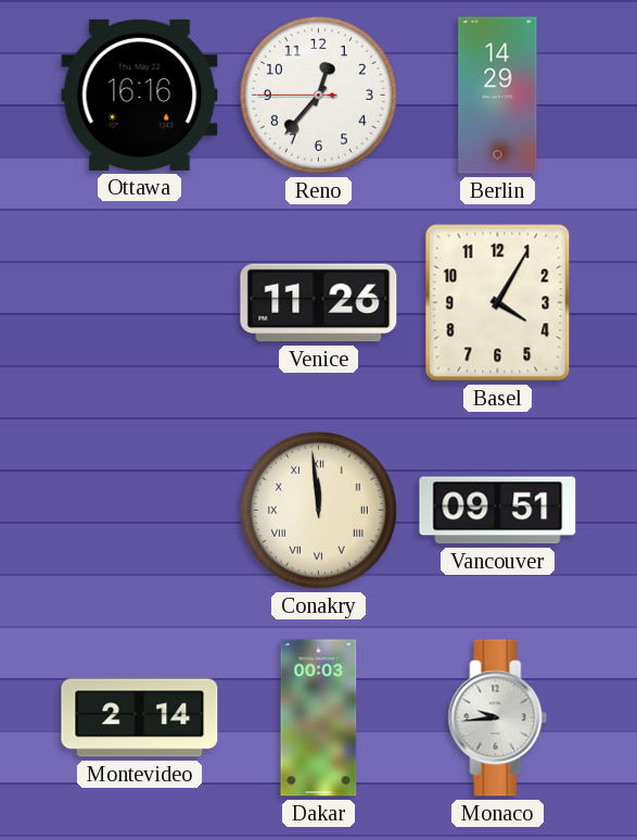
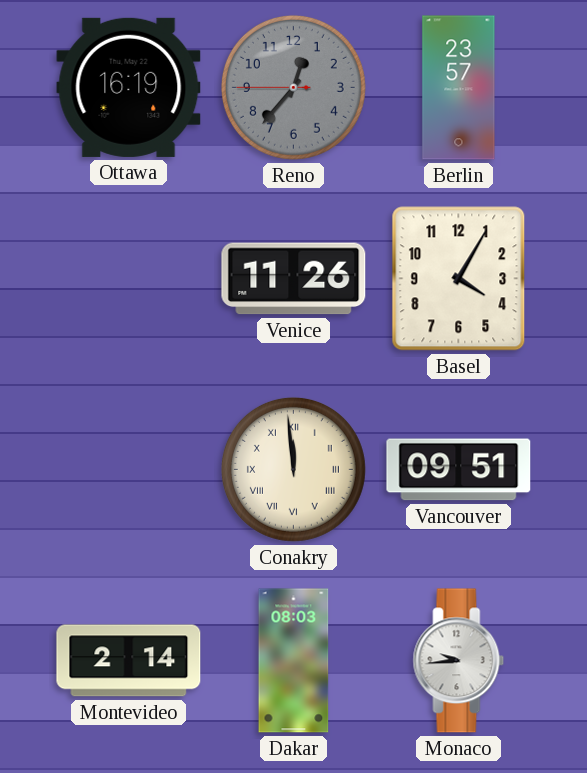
Ottawa: 16:16 -> 16:19 (129, 87)
Reno dial: white -> grey (293, 87)
Berlin: 14:29 -> 23:57 (459, 88)
Dakar: 00:03 -> 08:03 (294, 661)
